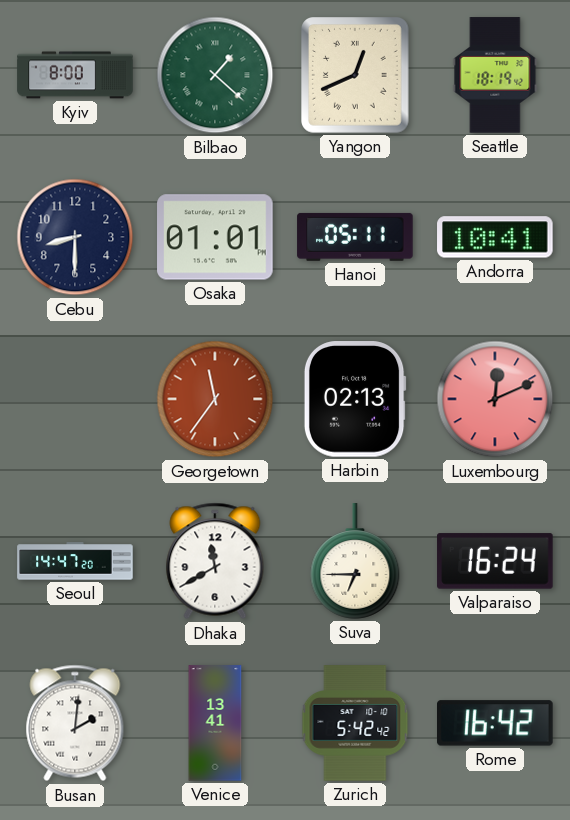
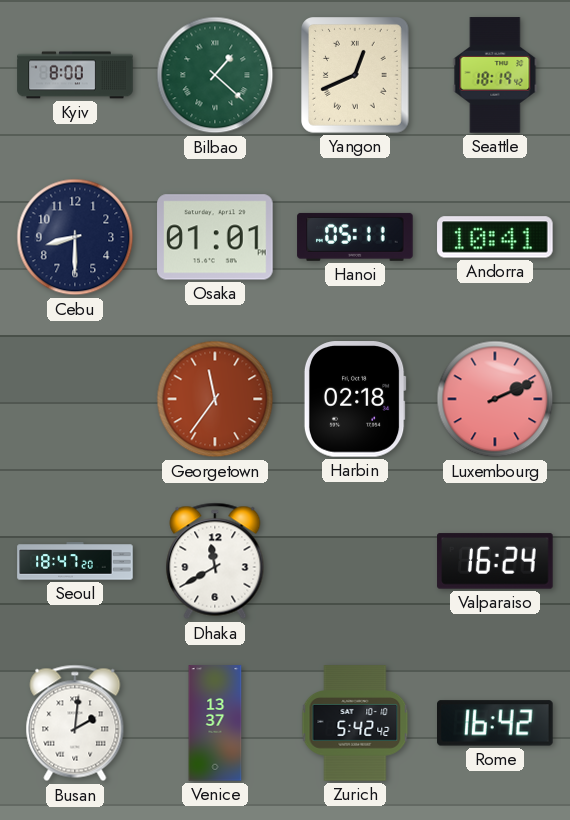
Harbin: 02:13 -> 02:18 (355, 399)
Luxembourg: 12:11 -> 2:11 (495, 399)
Seoul: 14:47 -> 18:47 (75, 561)
Suva: 6:45 -> none (355, 561)
Venice: 13:41 -> 13:37 (215, 723)
